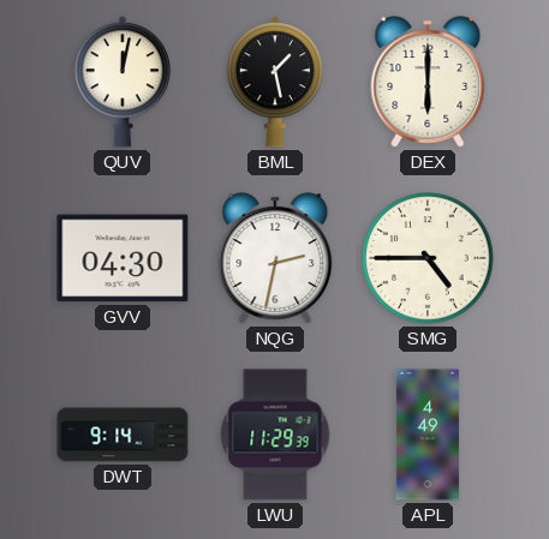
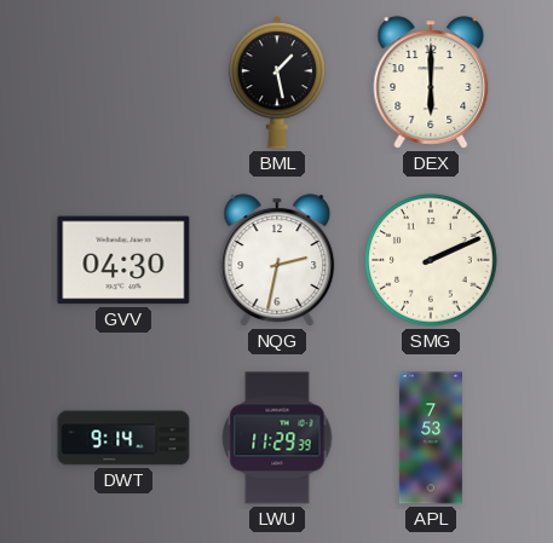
QUV: 12:02 -> none (123, 82)
SMG: 4:45 -> 2:11 (431, 260)
APL: 4:49 -> 7:53 (431, 438)
